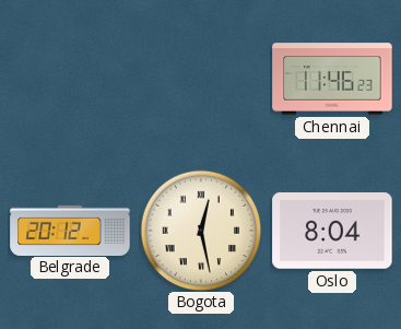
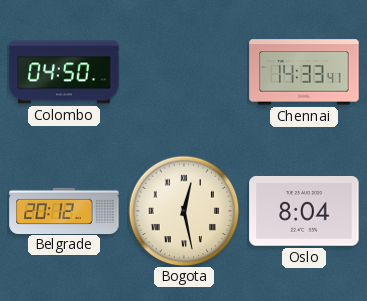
Colombo: none -> 04:50 (64, 72)
Chennai: 11:46 -> 14:33 (304, 72)
